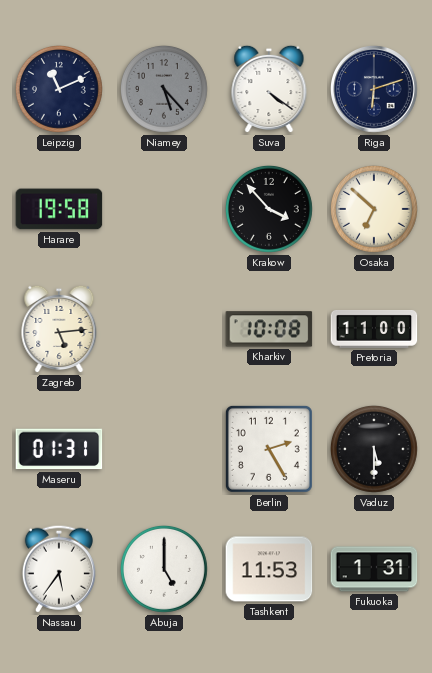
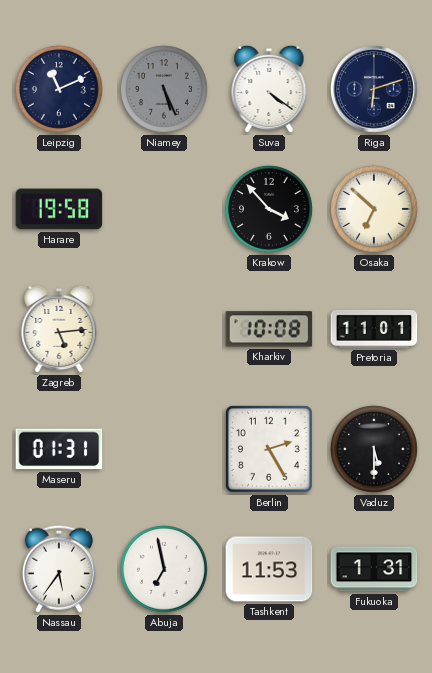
Niamey: 5:23 -> 5:26 (165, 90)
Pretoria: 11:00 -> 11:01 (374, 329)
Abuja: 5:00 -> 6:58 (165, 570)
